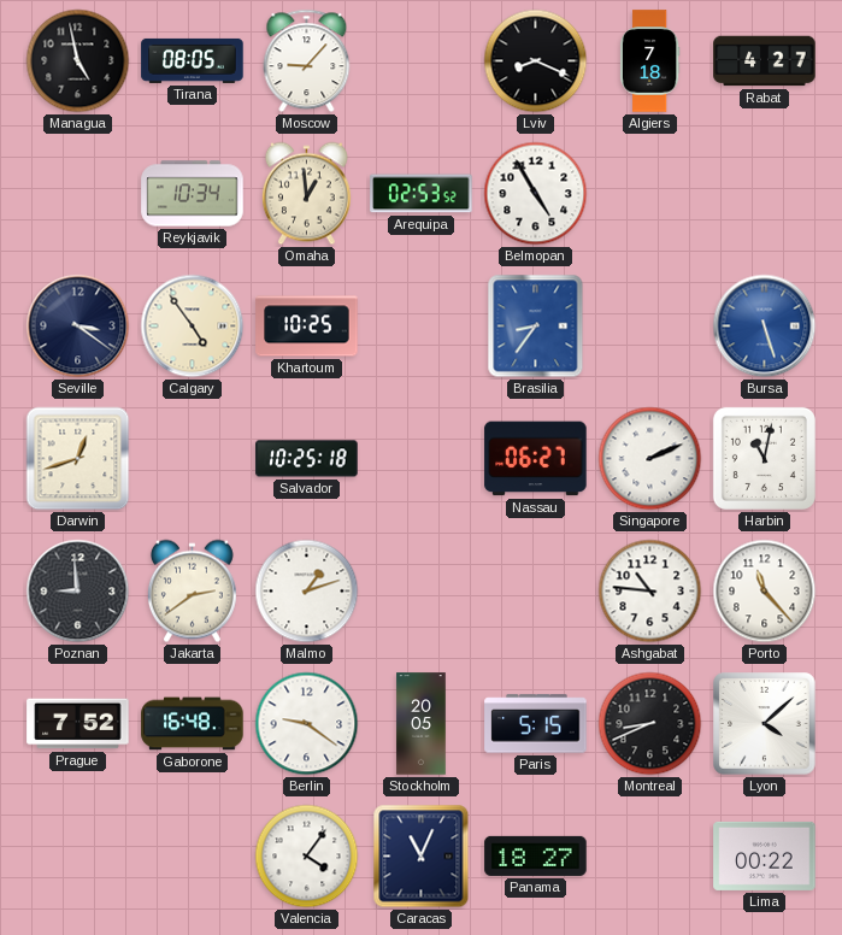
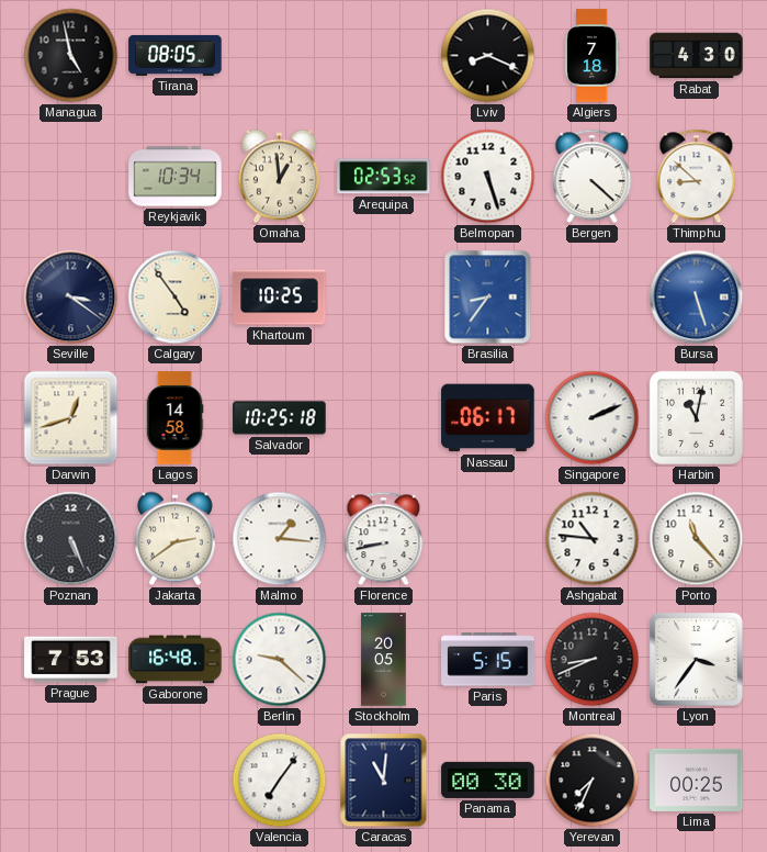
Moscow: 9:07 -> none (307, 61)
Rabat: 4:27 -> 4:30 (697, 56)
Belmopan: 4:55 -> 5:27 (488, 177)
Bergen: none -> 4:22 (593, 177)
Thimphu: none -> 8:52 (697, 177)
Lagos: none -> 14:58 (174, 418)
Nassau: 06:27 -> 06:17 (488, 418)
Poznan: 8:59 -> 5:26 (71, 539)
Malmo: 1:12 -> 1:16 (280, 539)
Florence: none -> 8:43 (384, 539)
Prague: 7:52 -> 7:53 (71, 660)
Berlin: 9:21 -> 9:22 (280, 660)
Lyon: 4:08 -> 3:36 (697, 660)
Valencia: 4:06 -> 7:06 (280, 781)
Caracas: 11:04 -> 11:01 (384, 781)
Panama: 18:27 -> 00:30 (488, 780)
Yerevan: none -> 7:34 (593, 781)
Lima: 00:22 -> 00:25 (697, 780)
